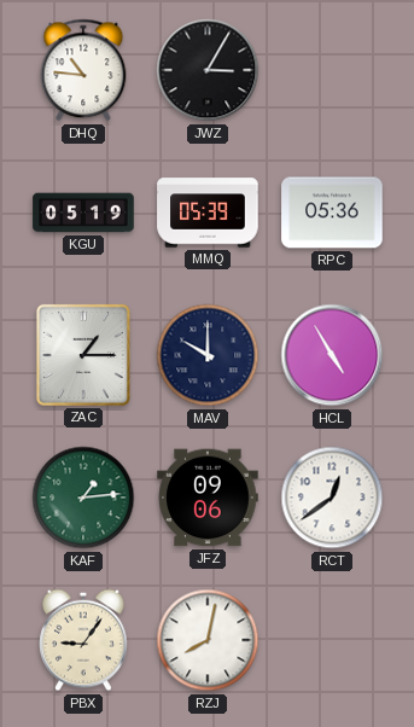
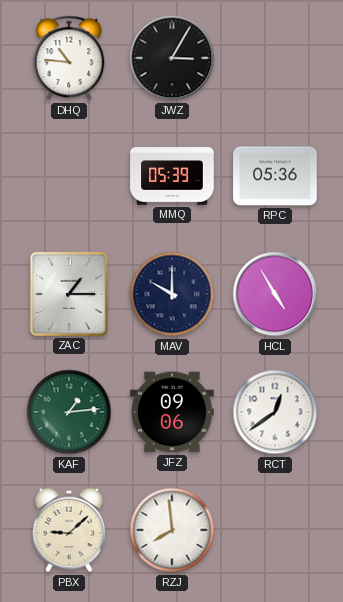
KGU: 05:19 -> none (83, 213)
PBX: 9:06 -> 9:08 (69, 530)
RZJ: 8:02 -> 7:59 (172, 530)
